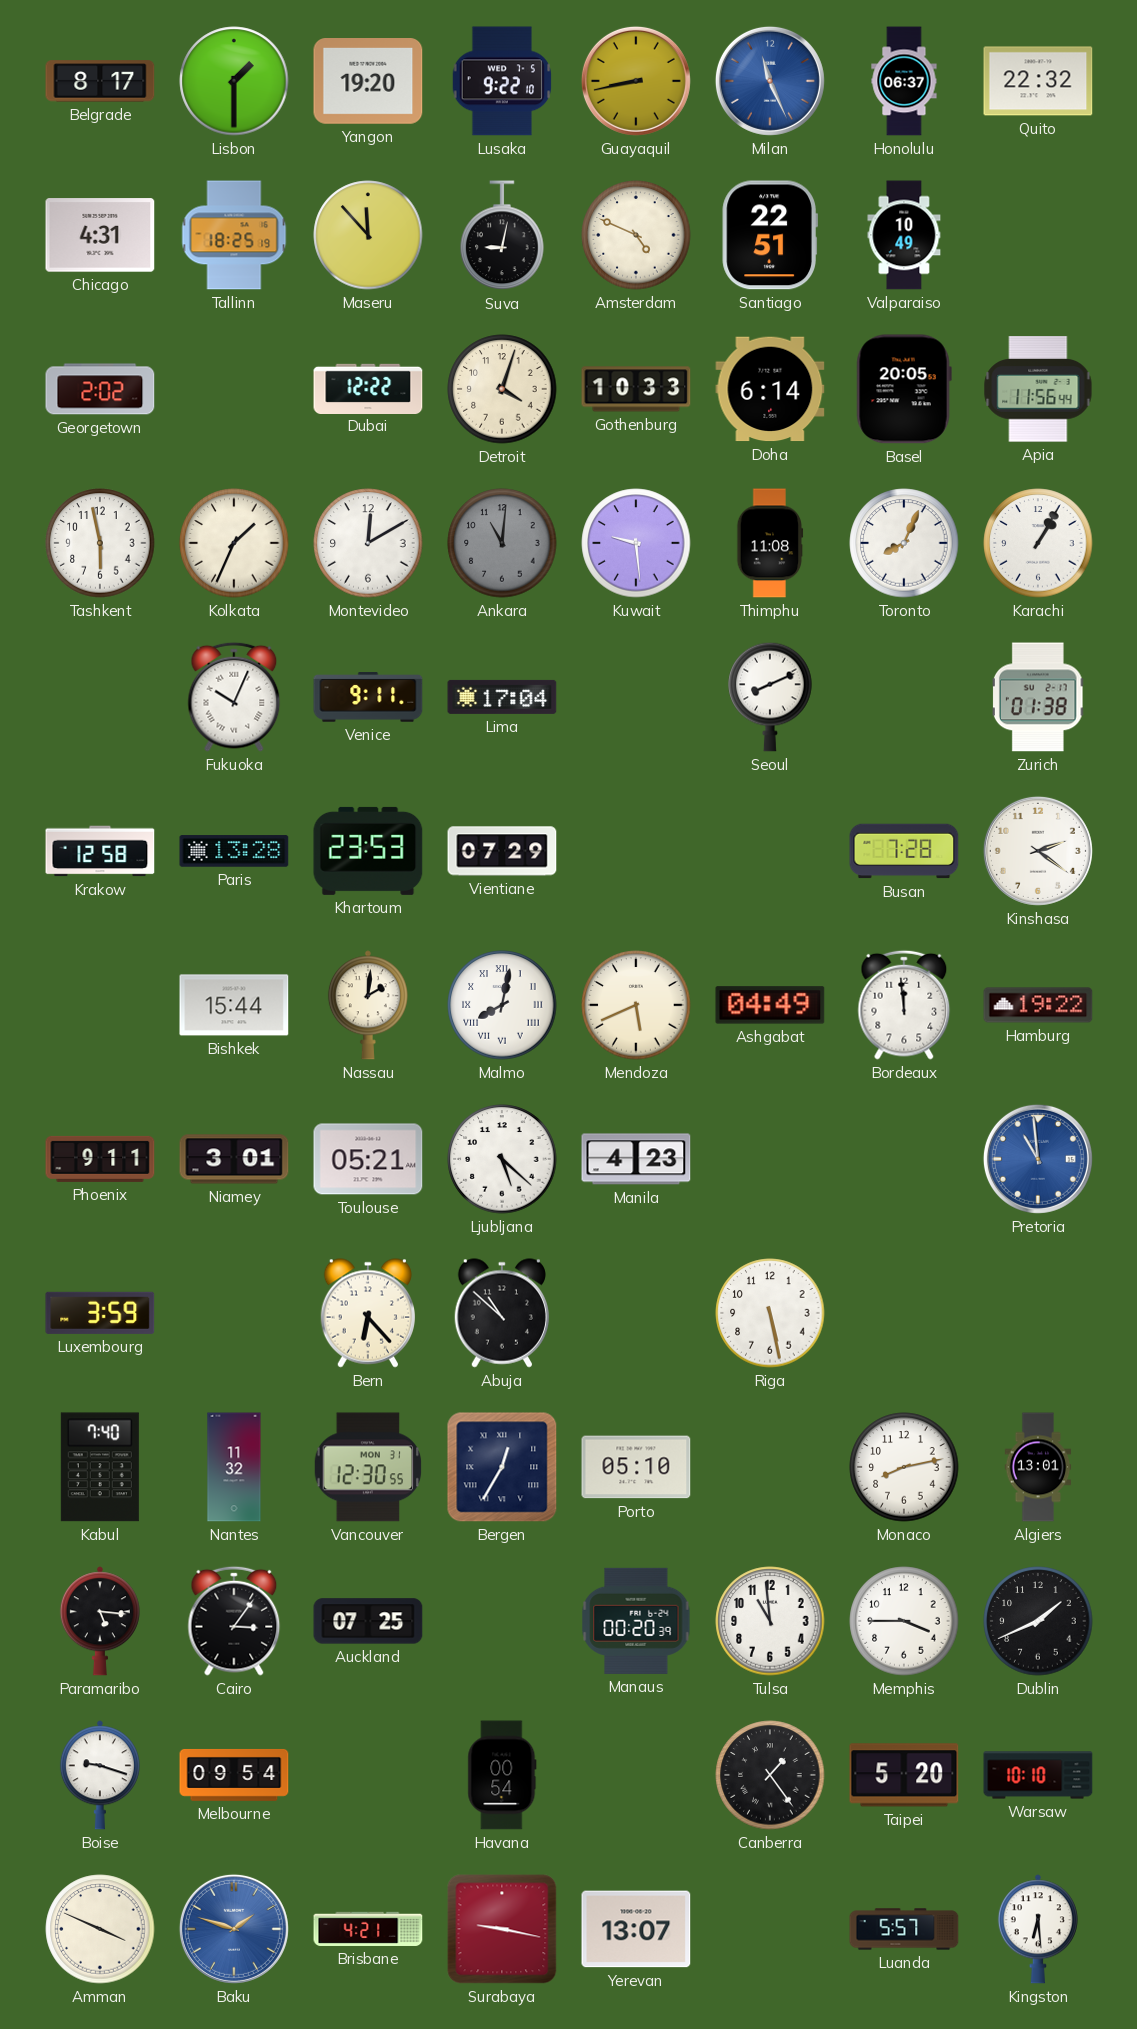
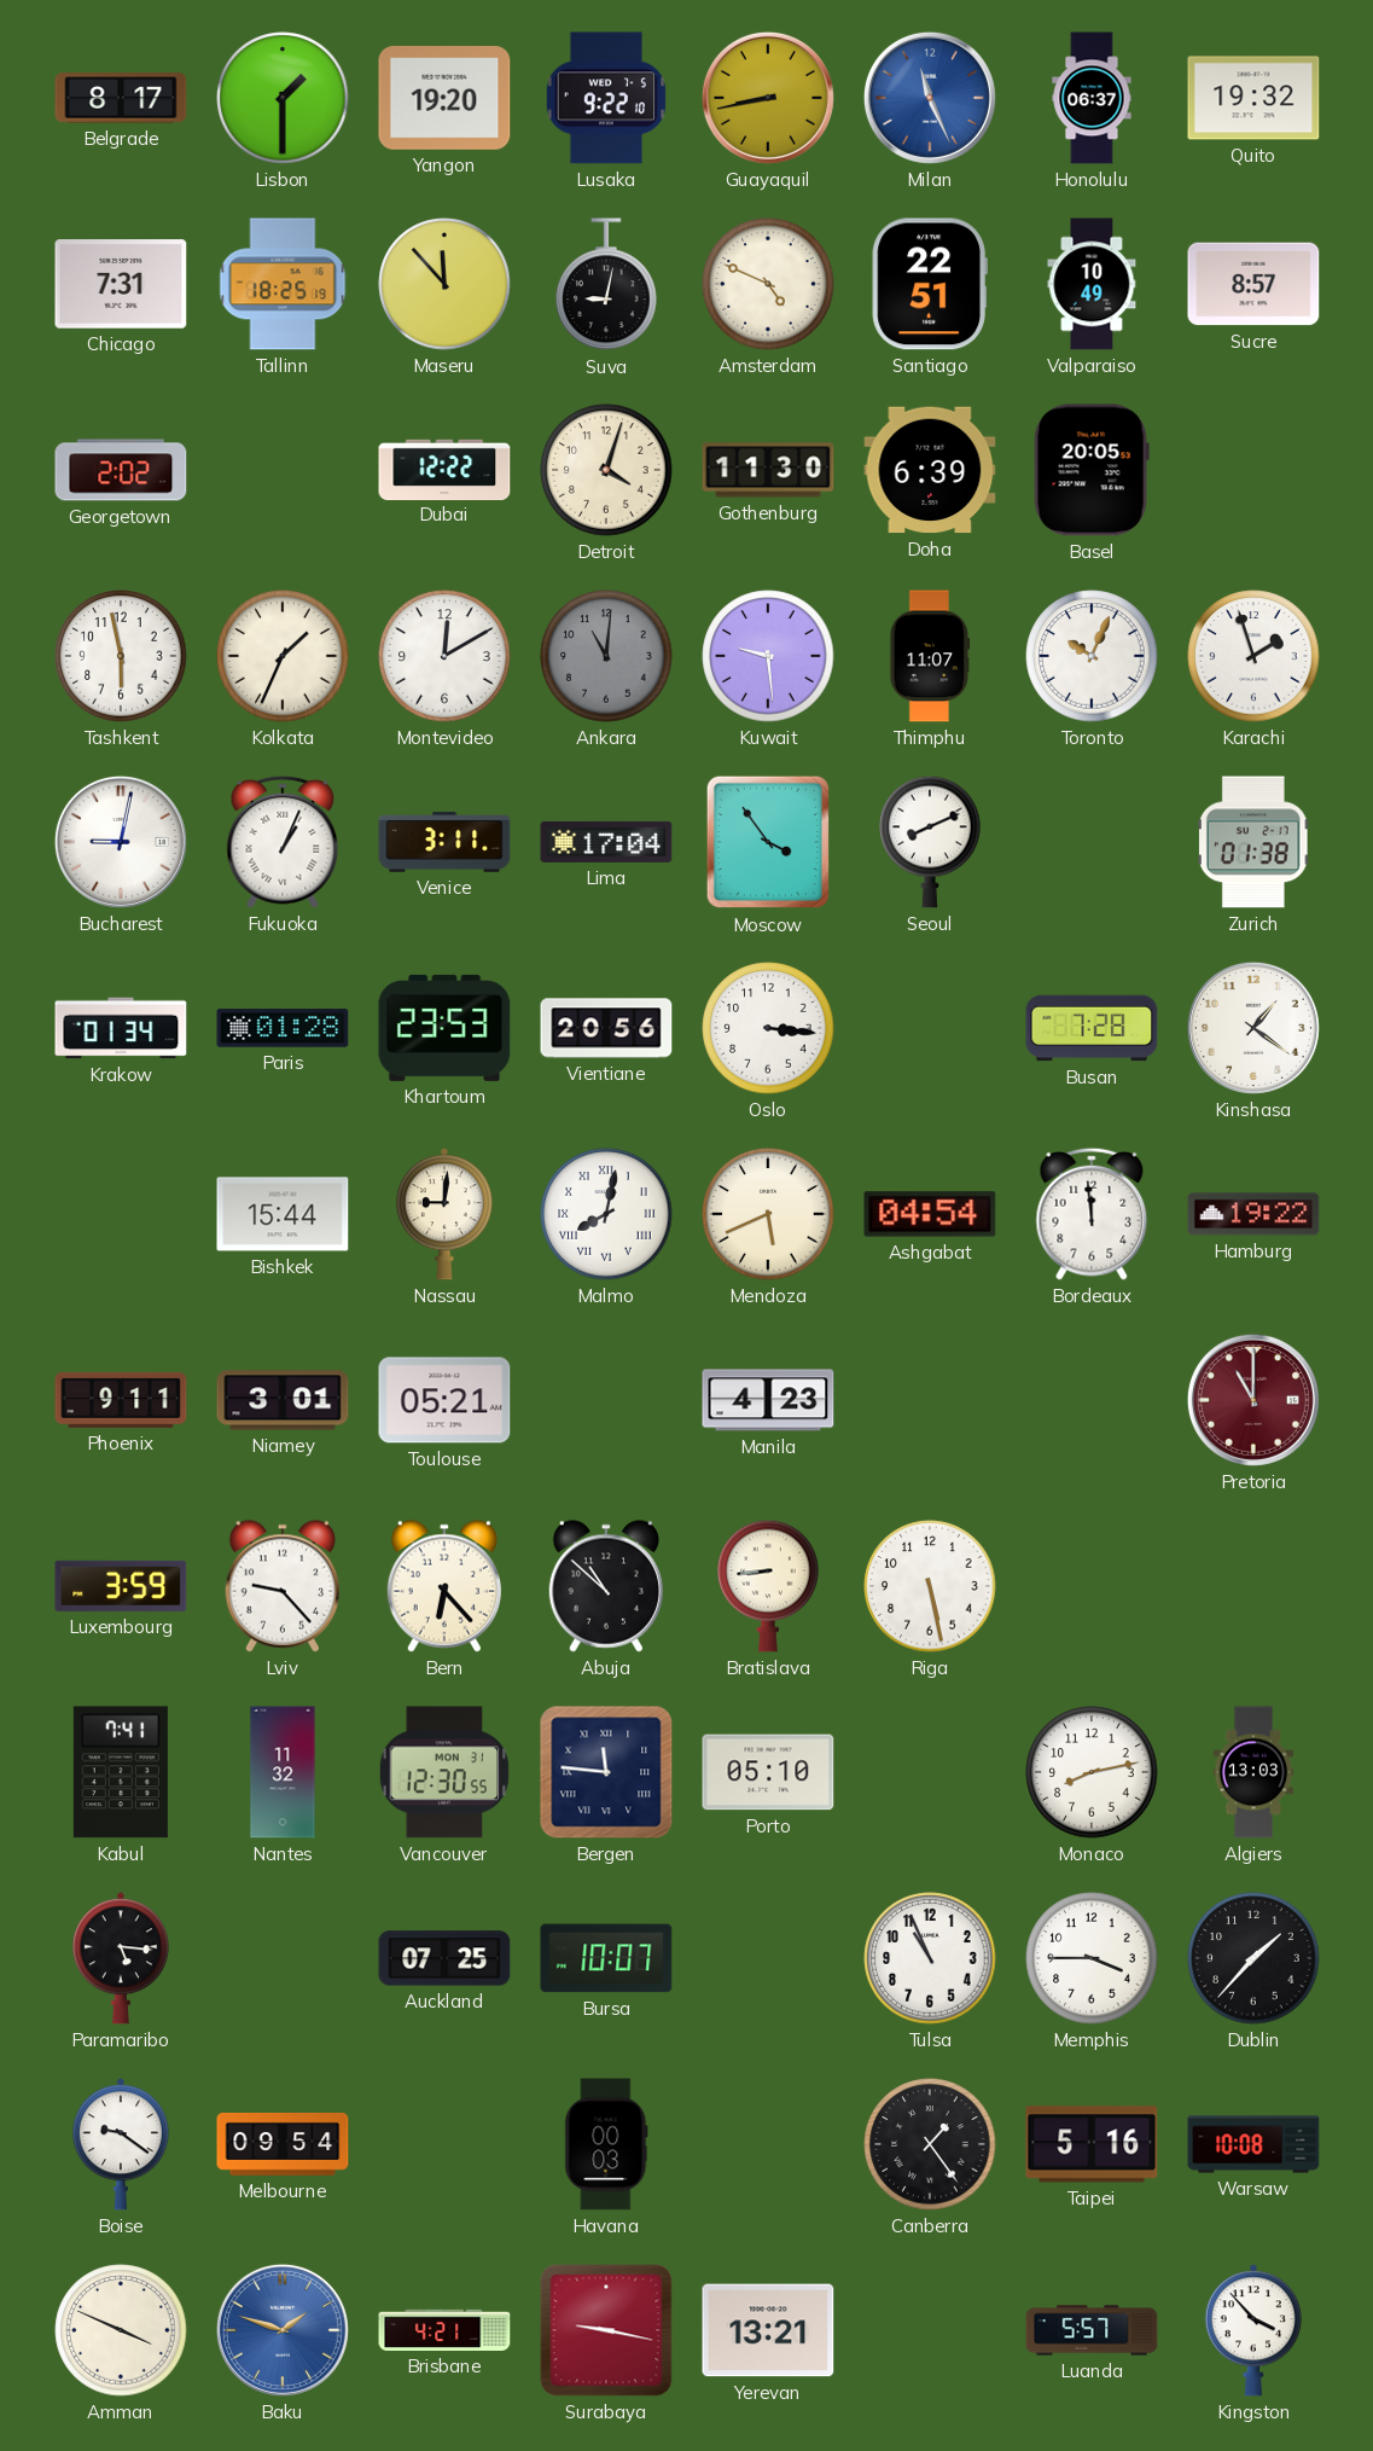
Quito: 22:32 -> 19:32 (1253, 98)
Chicago: 4:31 -> 7:31 (121, 284)
Sucre: none -> 8:57 (1253, 284)
Gothenburg: 10:33 -> 11:30 (768, 470)
Doha: 6:14 -> 6:39 (930, 470)
Apia: 11:56 -> none (1038, 389)
Thimphu: 11:08 -> 11:07 (930, 656)
Toronto: 8:04 -> 10:04 (1092, 656)
Karachi: 1:05 -> 1:57 (1253, 656)
Bucharest: none -> 9:02 (121, 842)
Fukuoka: 10:04 -> 1:04 (283, 842)
Venice: 9:11 -> 3:11 (444, 842)
Moscow: none -> 3:54 (768, 842)
Krakow: 12:58 -> 01:34 (121, 1028)
Paris: 13:28 -> 01:28 (283, 1028)
Vientiane: 07:29 -> 20:56 (606, 1028)
Oslo: none -> 3:16 (768, 1028)
Kinshasa: 2:21 -> 1:21 (1253, 1028)
Nassau: 2:01 -> 9:01 (444, 1214)
Ashgabat: 04:49 -> 04:54 (930, 1214)
Ljubljana: 5:22 -> none (502, 1159)
Pretoria: 10:59 -> 11:00 (1253, 1400)
Pretoria dial: blue -> burgundy (1253, 1400)
Lviv: none -> 9:23 (281, 1586)
Bratislava: none -> 8:44 (768, 1586)
Kabul: 7:40 -> 7:41 (121, 1772)
Bergen: 12:35 -> 11:46 (606, 1772)
Algiers: 13:01 -> 13:03 (1253, 1772)
Cairo: 3:06 -> none (234, 1621)
Bursa: none -> 10:07 (606, 1958)
Manaus: 00:20 -> none (636, 1621)
Tulsa: 10:59 -> 10:56 (930, 1958)
Dublin: 1:41 -> 1:37 (1253, 1958)
Boise: 9:18 -> 9:21 (121, 2144)
Havana: 00:54 -> 00:03 (606, 2144)
Taipei: 5:20 -> 5:16 (1092, 2144)
Warsaw: 10:10 -> 10:08 (1253, 2144)
Yerevan: 13:07 -> 13:21 (768, 2330)
Kingston: 6:29 -> 3:53 (1253, 2330)
